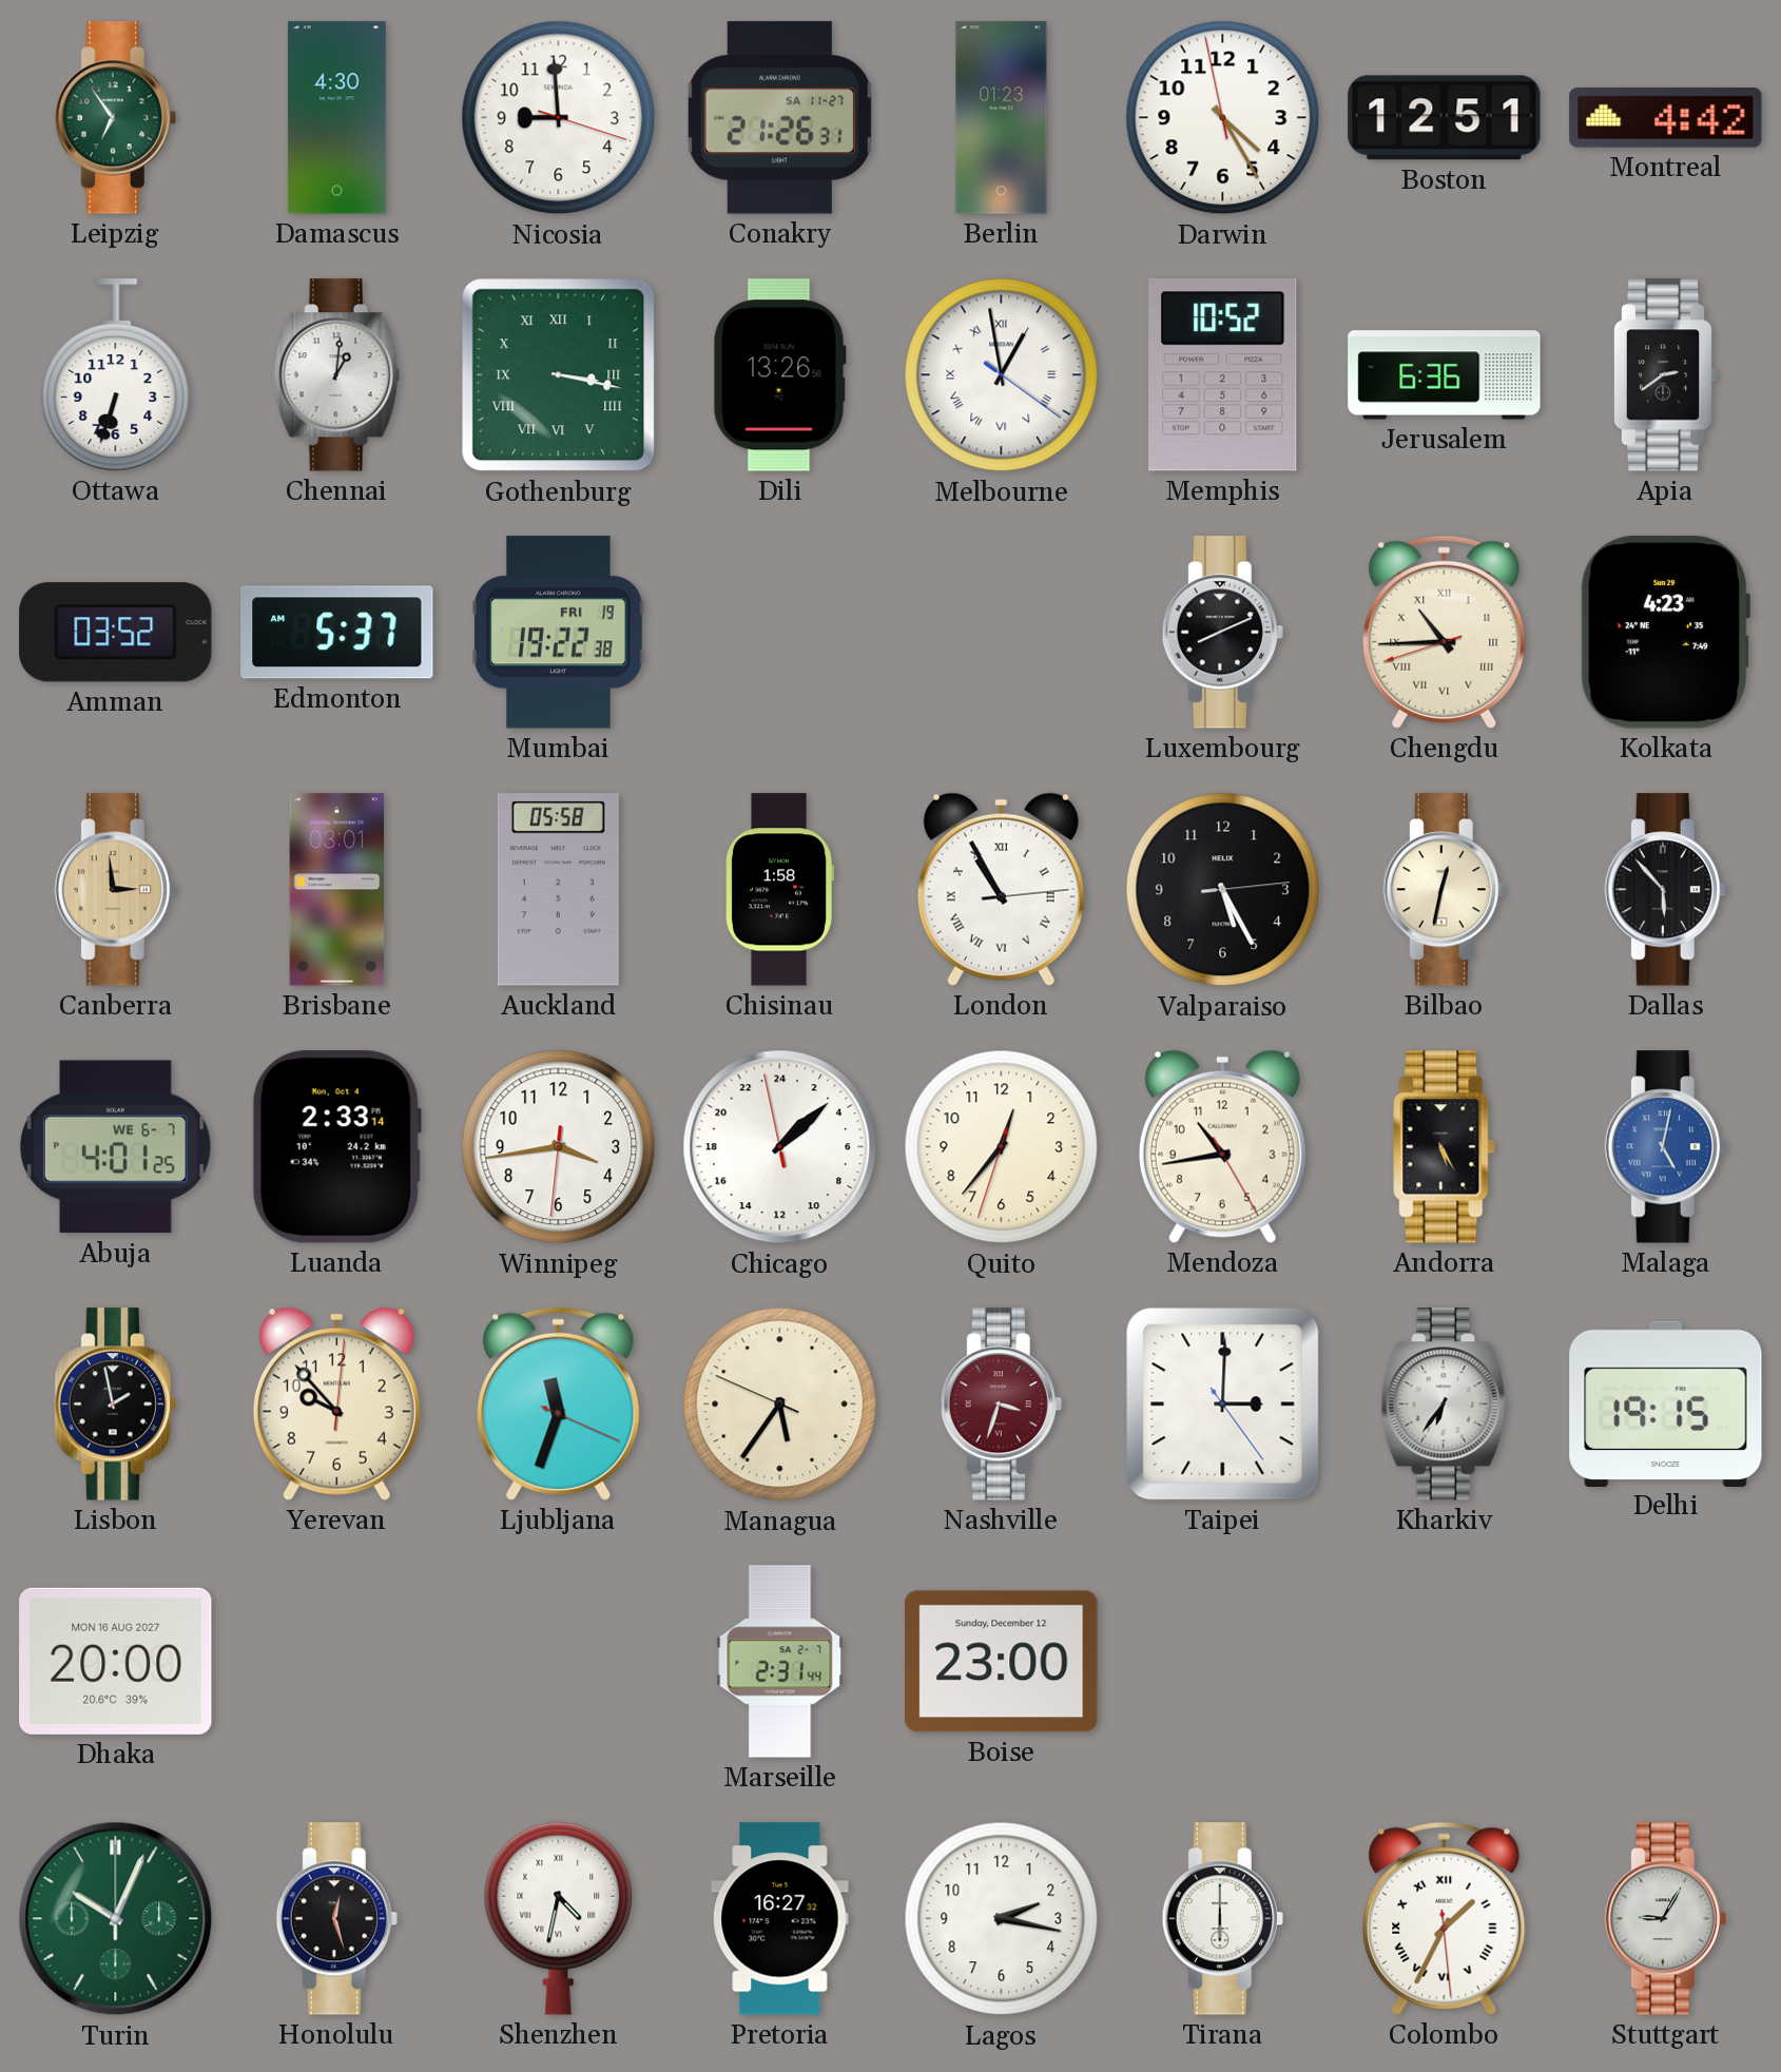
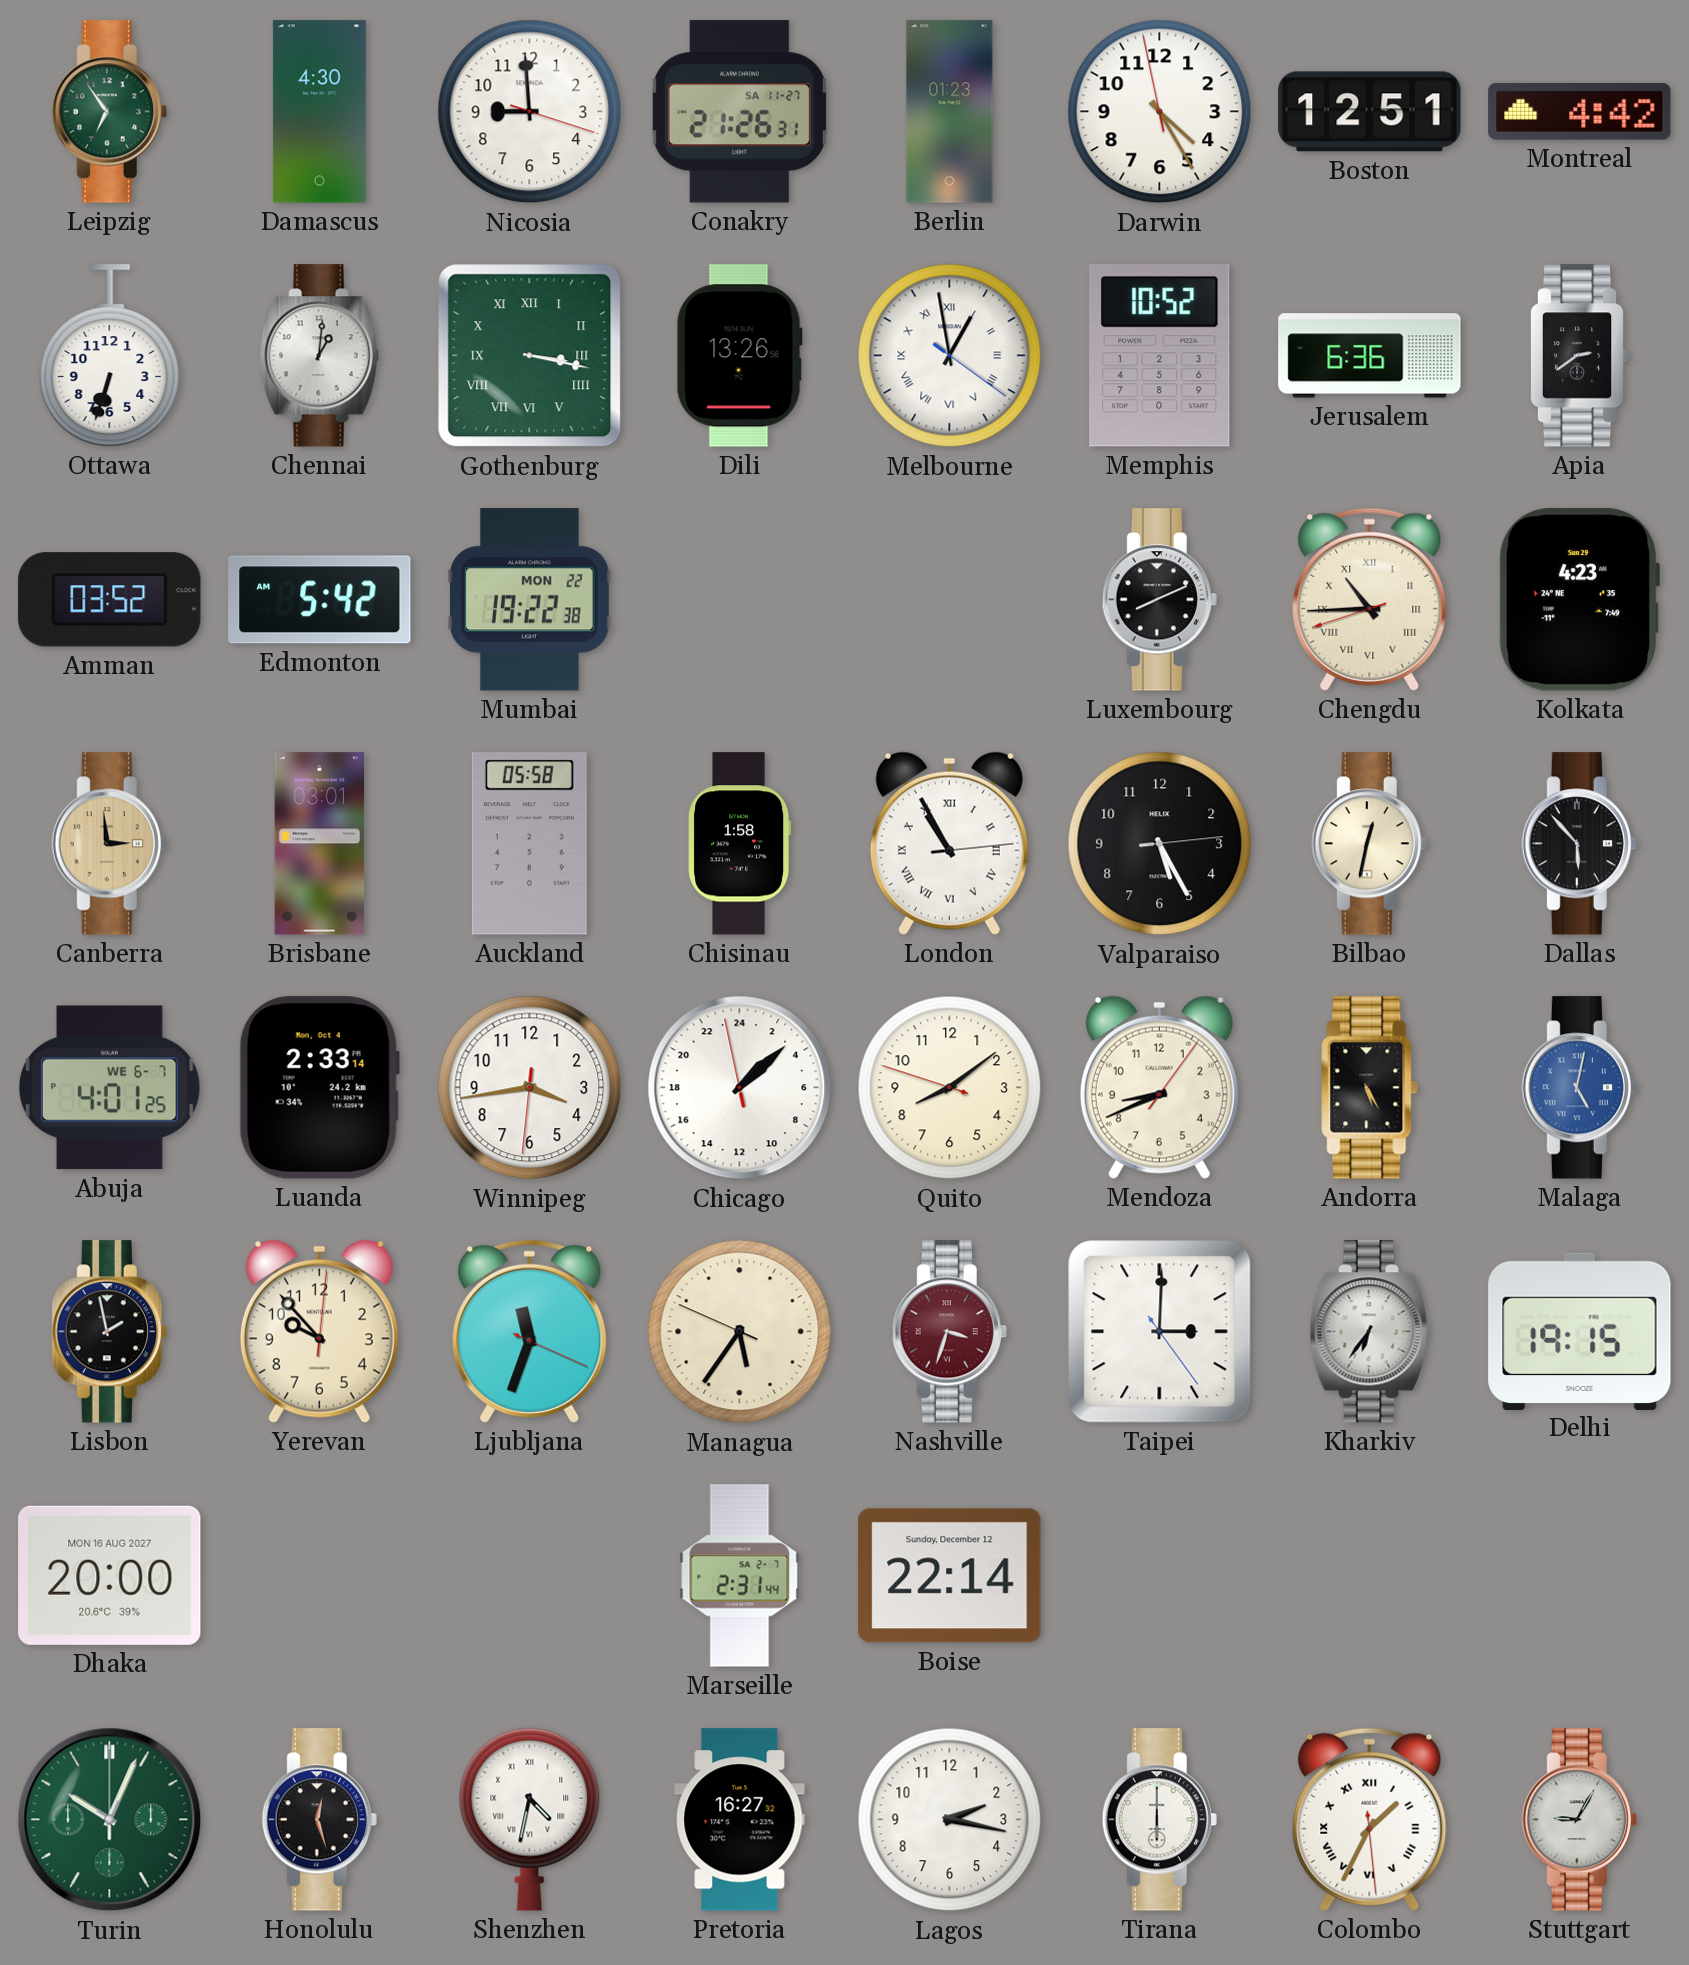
Edmonton: 5:37 -> 5:42 (320, 600)
Mumbai date: FRI 19 -> MON 22 (530, 600)
Quito: 12:36 -> 8:08 (950, 1088)
Mendoza: 10:43 -> 8:41 (1159, 1087)
Boise: 23:00 -> 22:14 (950, 1576)
